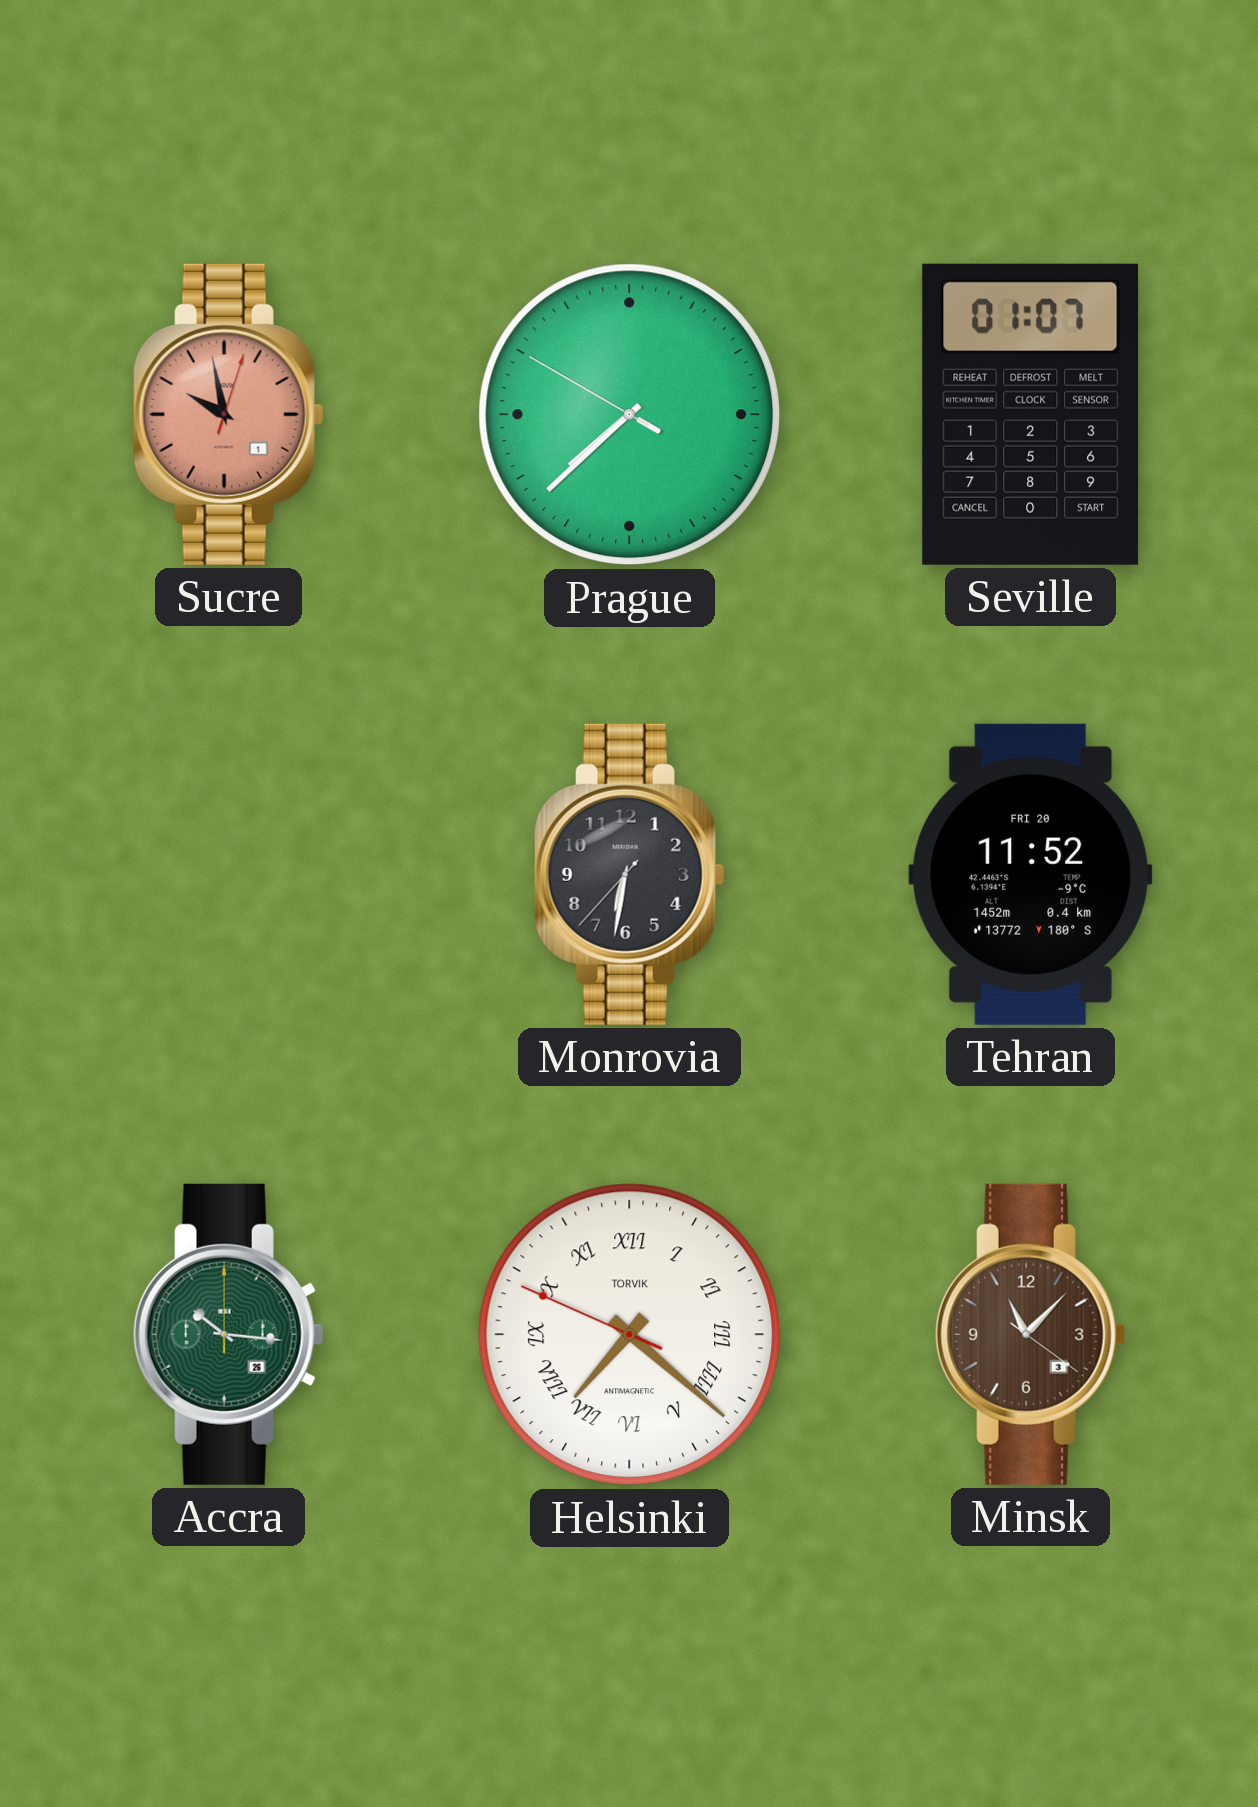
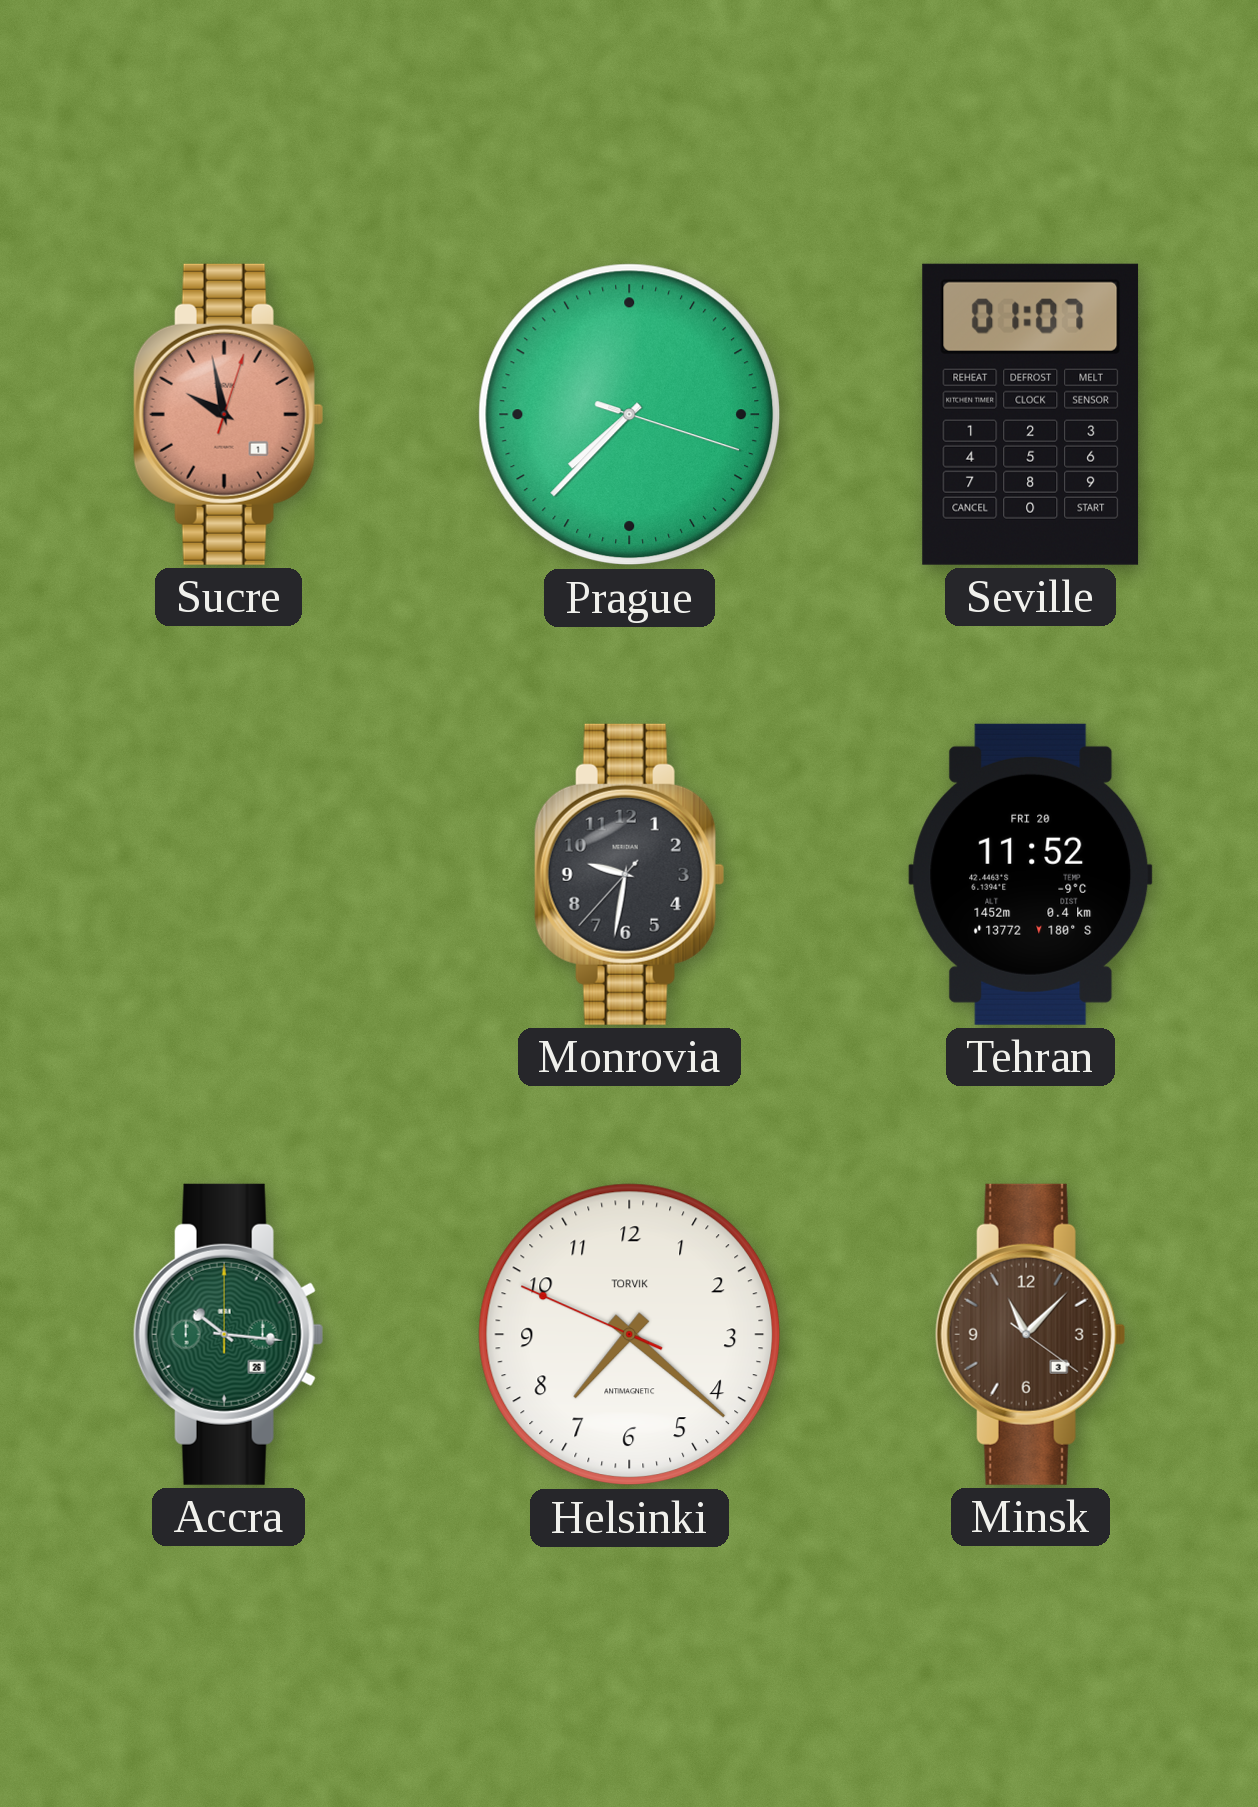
Prague: 7:37:50 -> 7:37:18 (630, 415)
Monrovia: 6:31 -> 9:31 (629, 874)
Helsinki numerals: Roman -> Arabic (630, 1335)
